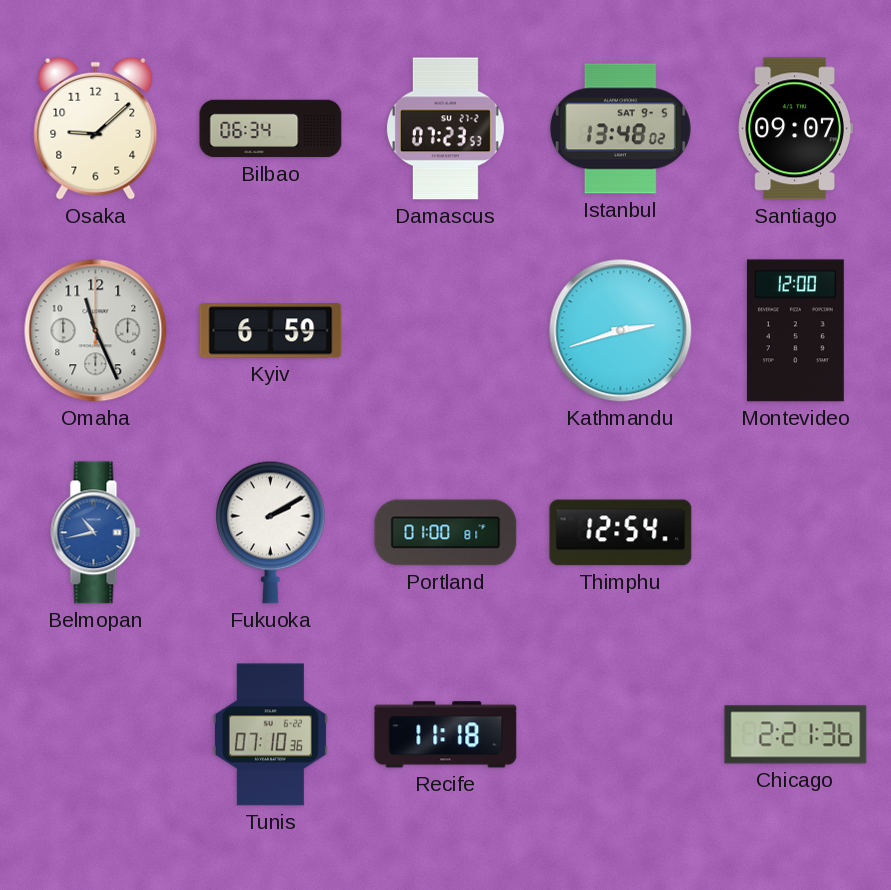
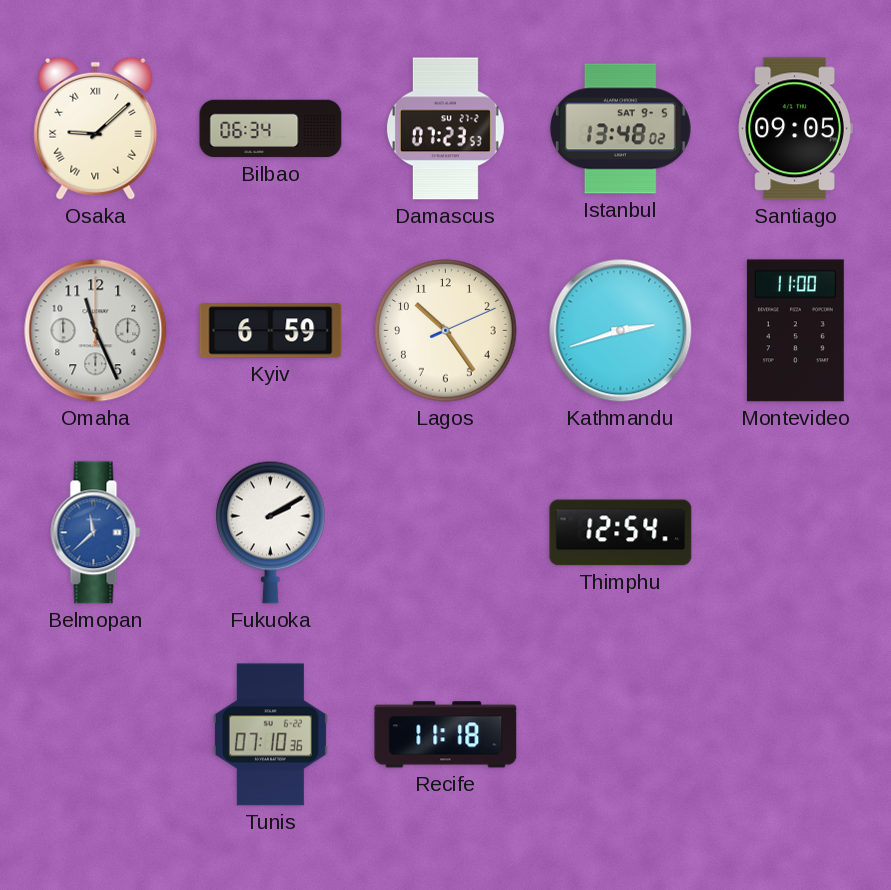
Osaka numerals: Arabic -> Roman (96, 128)
Santiago: 09:07 -> 09:05 (795, 129)
Lagos: none -> 10:24 (446, 331)
Montevideo: 12:00 -> 11:00 (795, 331)
Belmopan: 10:43 -> 11:38 (96, 533)
Portland: 01:00 -> none (446, 533)
Chicago: 2:21 -> none (796, 735)
